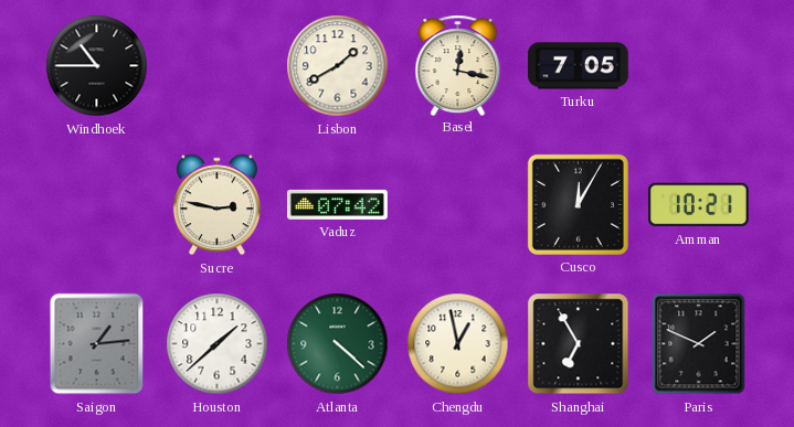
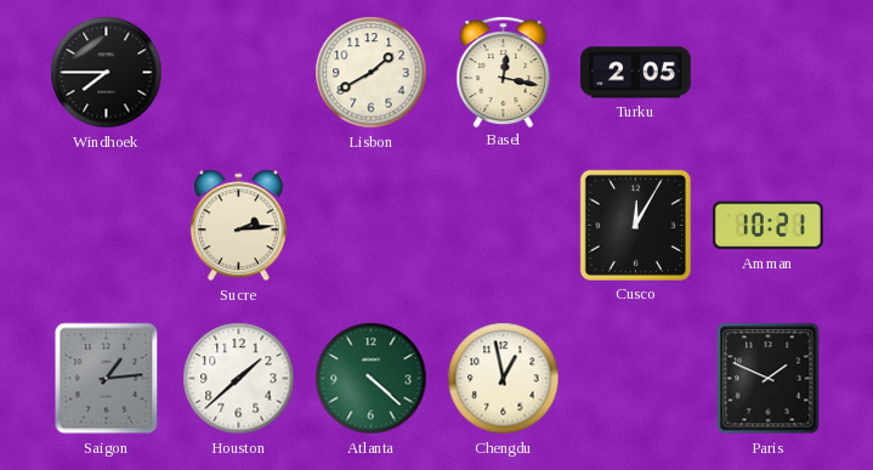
Windhoek: 10:45 -> 7:45 (107, 73)
Turku: 7:05 -> 2:05 (636, 73)
Sucre: 2:47 -> 2:14 (238, 226)
Vaduz: 07:42 -> none (337, 204)
Shanghai: 6:55 -> none (579, 344)
